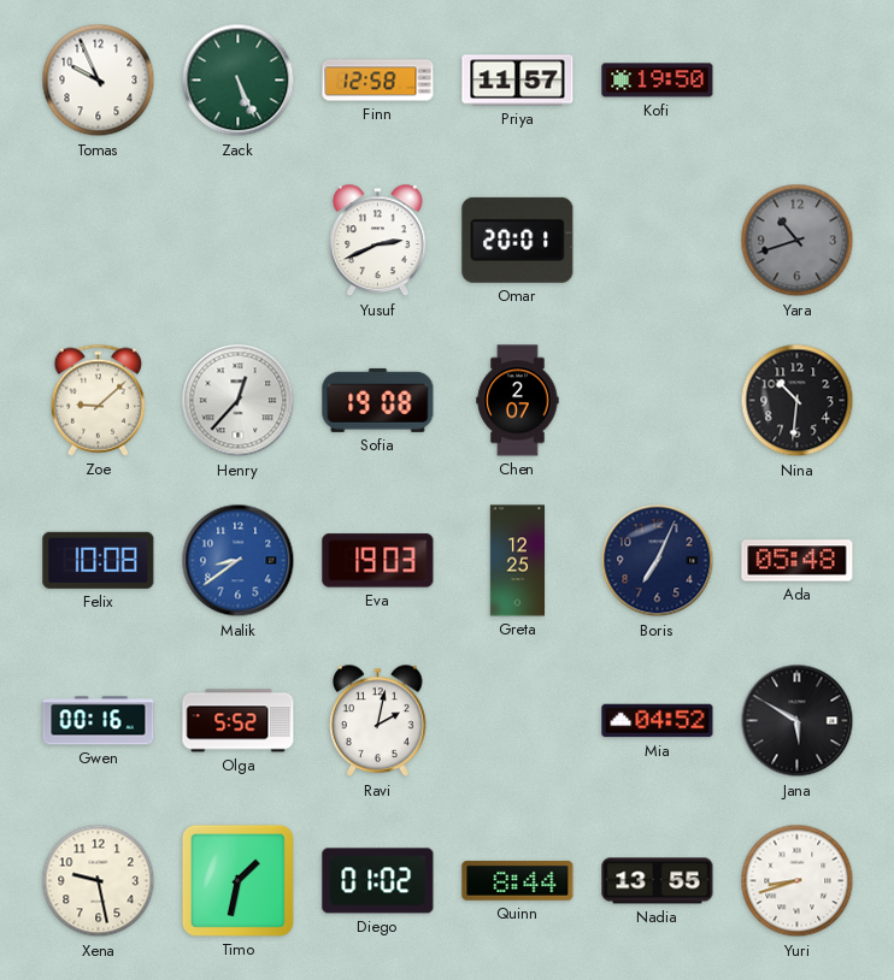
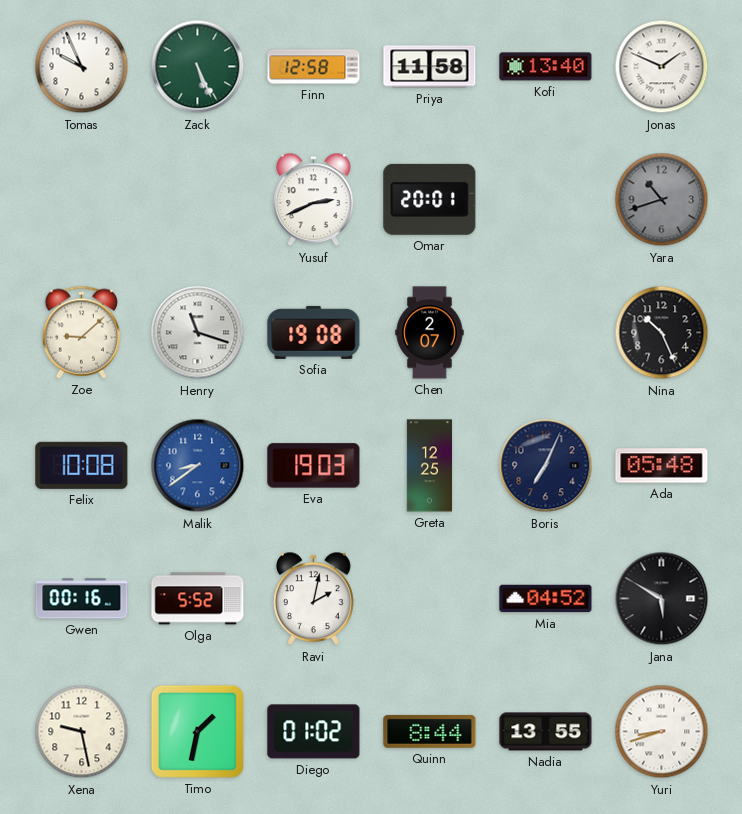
Priya: 11:57 -> 11:58 (430, 67)
Kofi: 19:50 -> 13:40 (546, 67)
Jonas: none -> 1:49 (662, 67)
Henry: 12:37 -> 11:18 (198, 333)
Nina: 10:31 -> 10:26 (662, 333)
